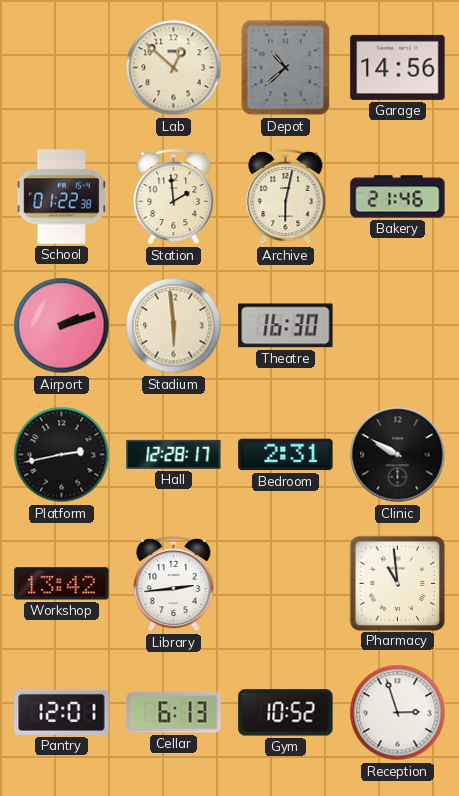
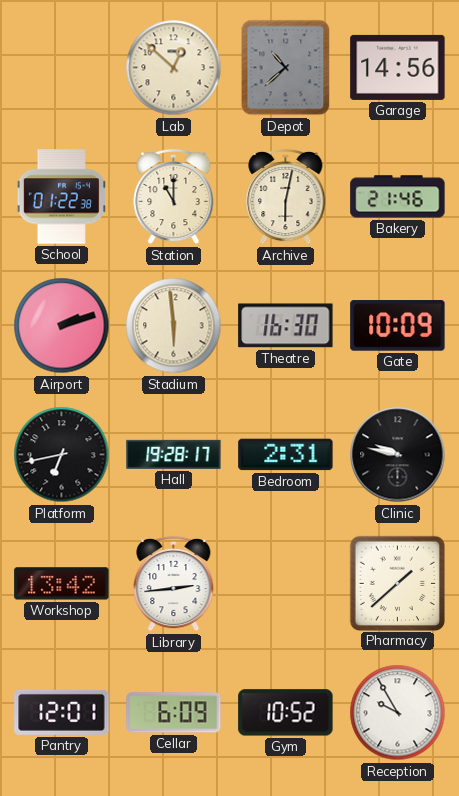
Station: 1:59 -> 11:00 (174, 197)
Gate: none -> 10:09 (398, 326)
Platform: 2:43 -> 6:43 (62, 455)
Hall: 12:28 -> 19:28 (174, 454)
Clinic: 9:50 -> 9:47 (398, 455)
Pharmacy: 10:59 -> 1:38 (397, 583)
Cellar: 6:13 -> 6:09 (174, 713)
Reception: 2:57 -> 9:55 (398, 713)
